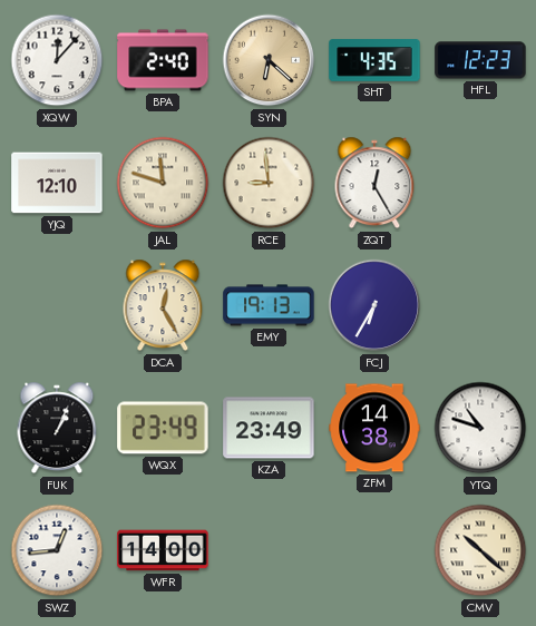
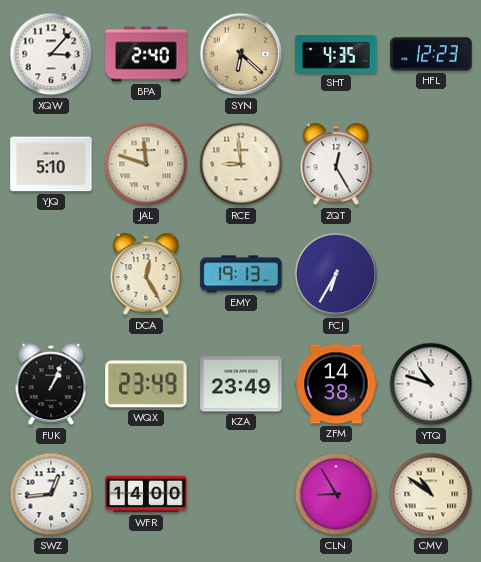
XQW: 12:07 -> 3:07 (51, 54)
YJQ: 12:10 -> 5:10 (51, 164)
CLN: none -> 8:55 (336, 494)
CMV: 10:22 -> 10:51 (431, 494)
